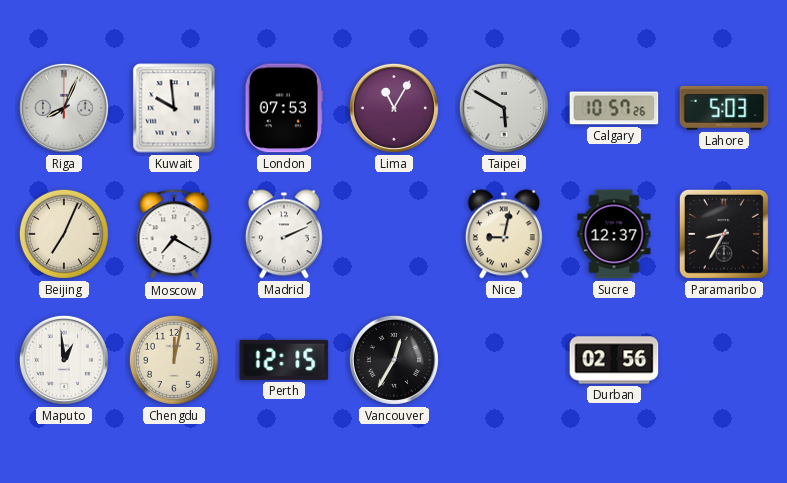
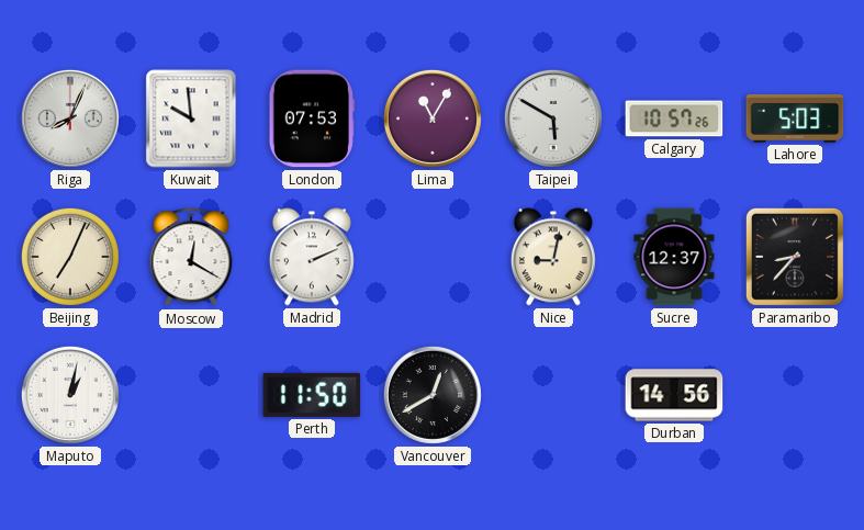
Moscow: 7:20 -> 12:20 (191, 258)
Paramaribo: 8:35 -> 8:37 (795, 257)
Maputo: 12:59 -> 1:02 (70, 395)
Chengdu: 12:02 -> none (174, 360)
Perth: 12:15 -> 11:50 (312, 395)
Vancouver: 12:35 -> 12:40 (433, 395)
Durban: 02:56 -> 14:56 (674, 395)
